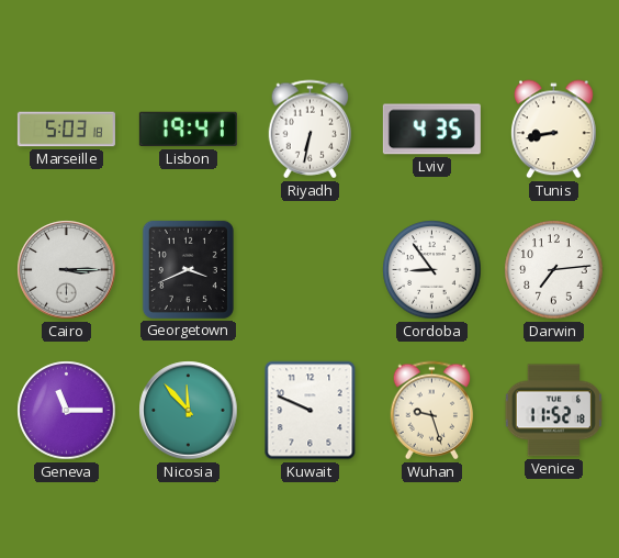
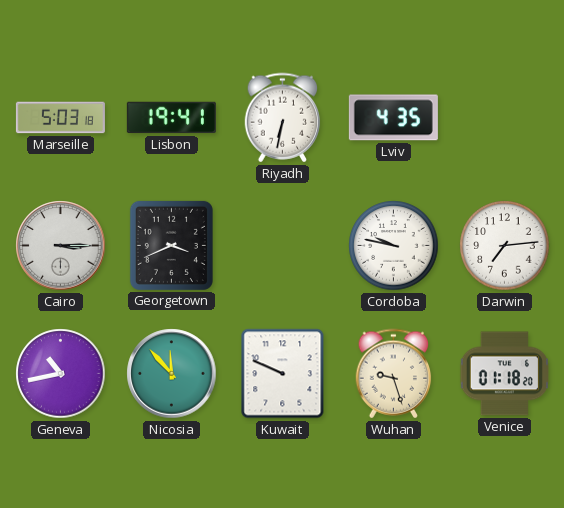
Tunis: 8:43 -> none (554, 130)
Cordoba: 8:54 -> 9:47 (394, 246)
Geneva: 11:15 -> 10:43 (61, 374)
Venice: 11:52 -> 01:18 (504, 374)
